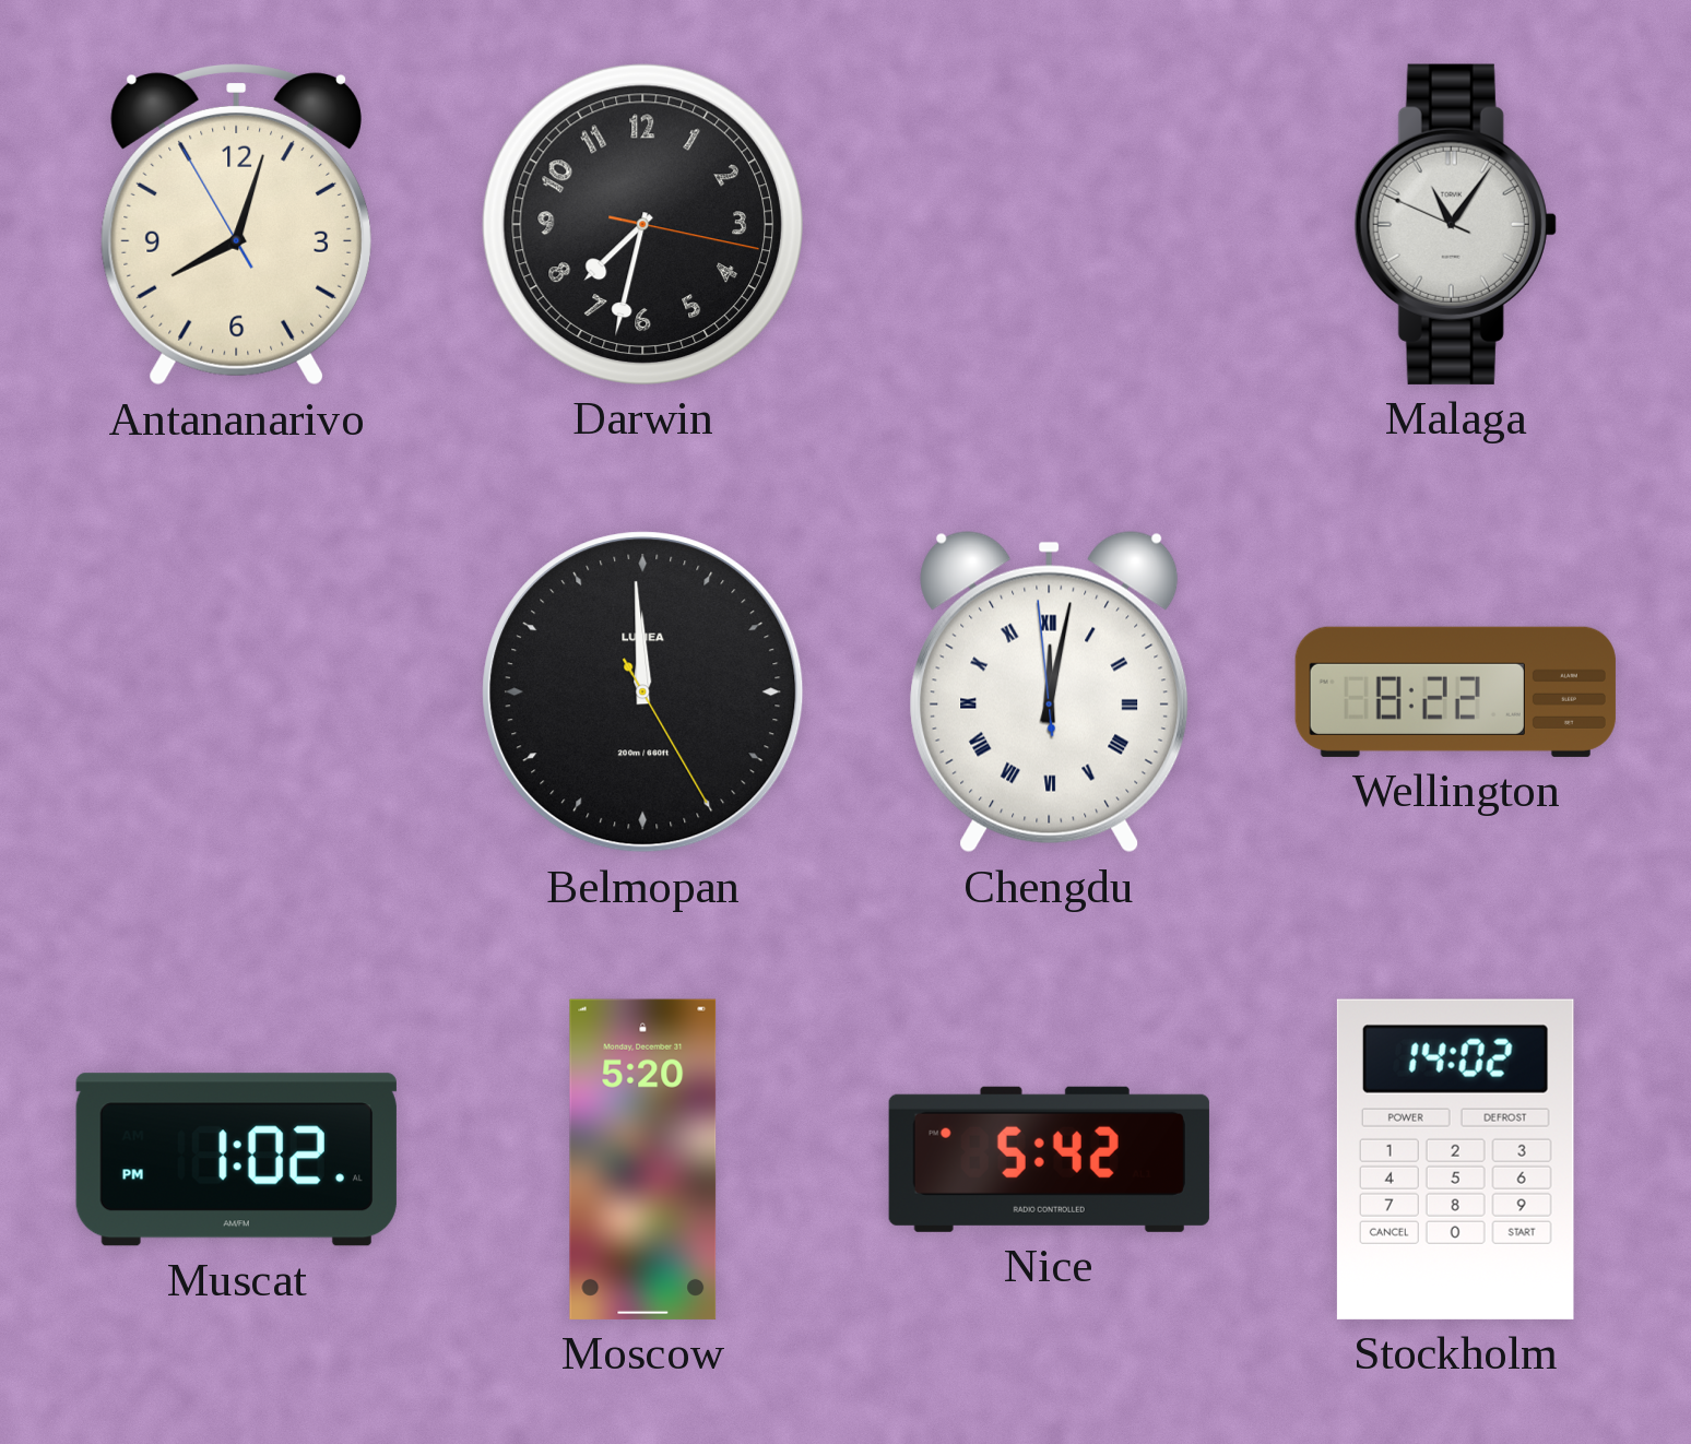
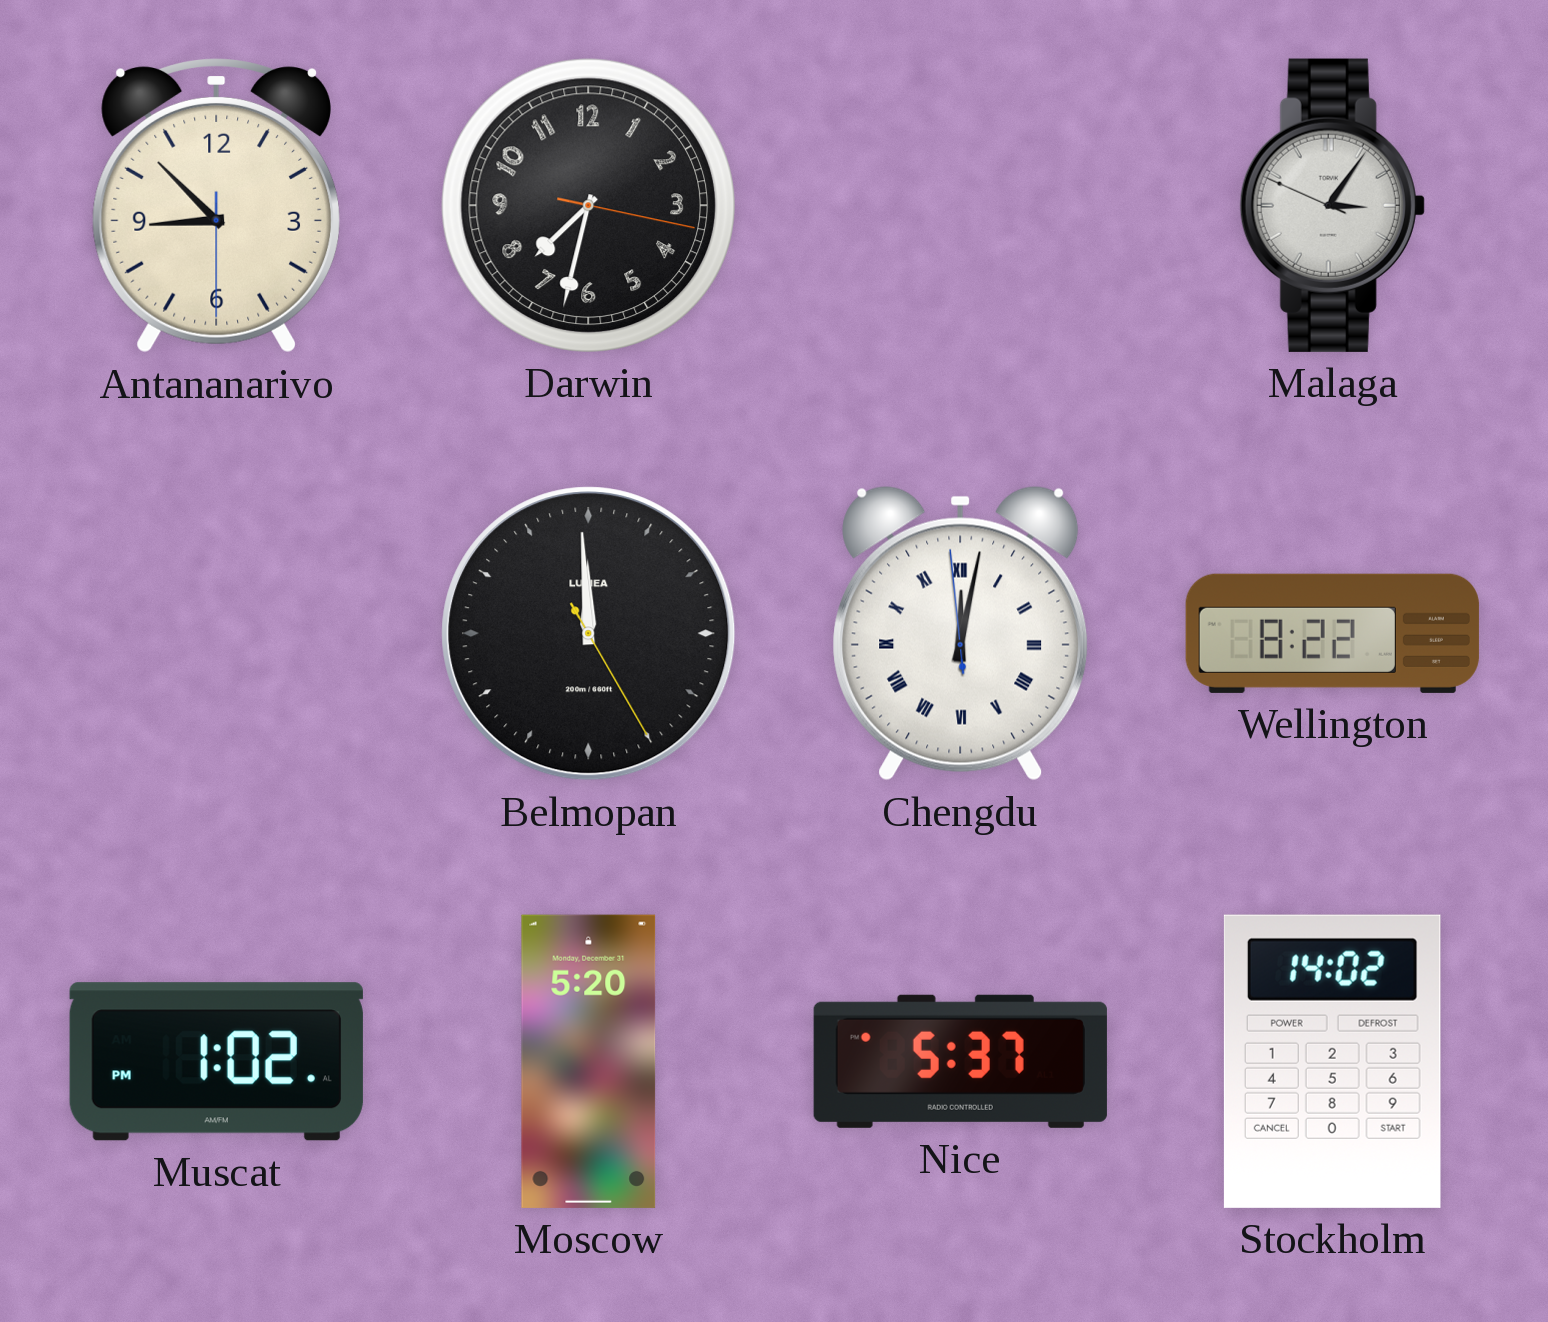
Antananarivo: 8:02 -> 8:52 (216, 206)
Malaga: 11:05 -> 3:05 (1332, 205)
Nice: 5:42 -> 5:37 (960, 1061)
